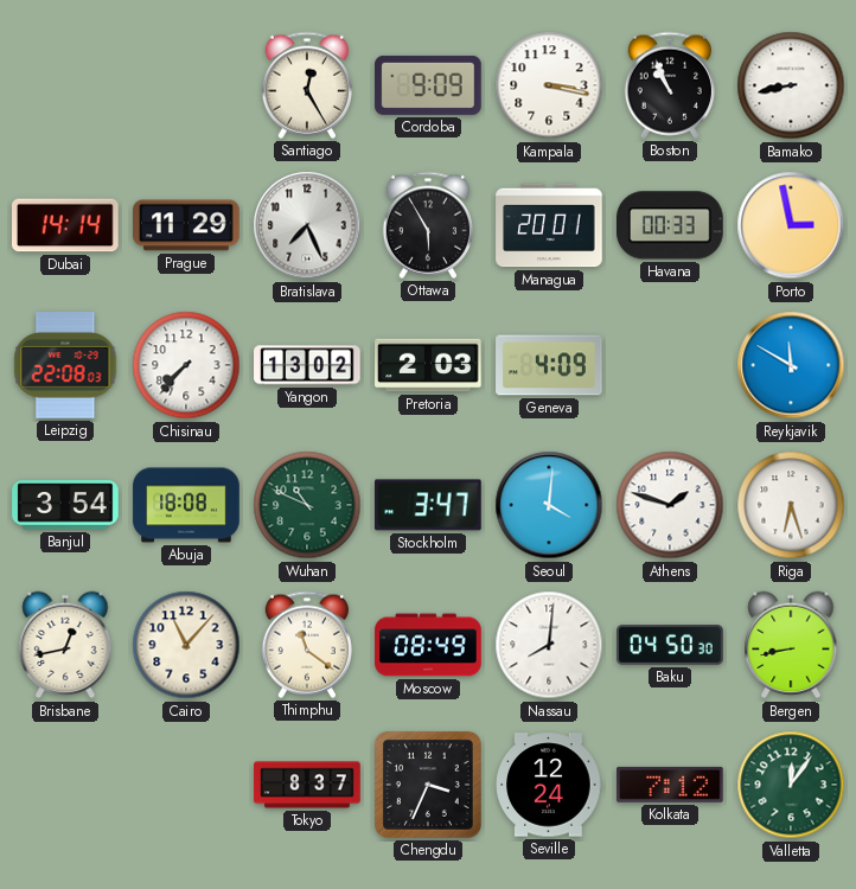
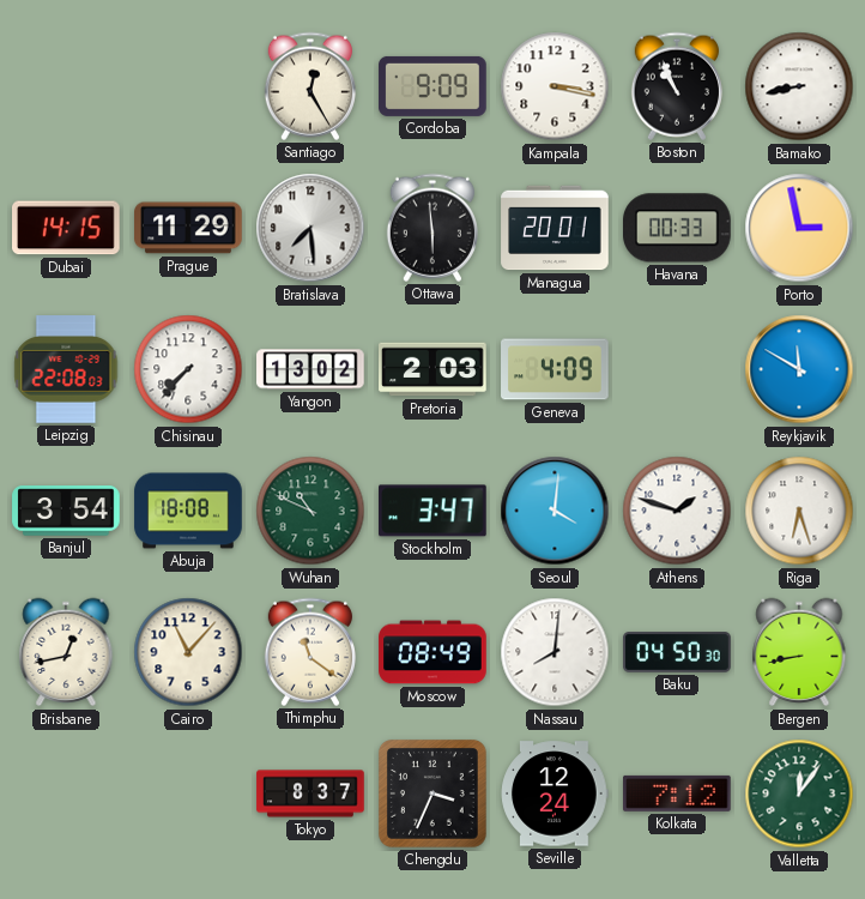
Dubai: 14:14 -> 14:15 (67, 228)
Bratislava: 7:26 -> 7:29 (310, 228)
Ottawa: 5:55 -> 5:59 (432, 228)
